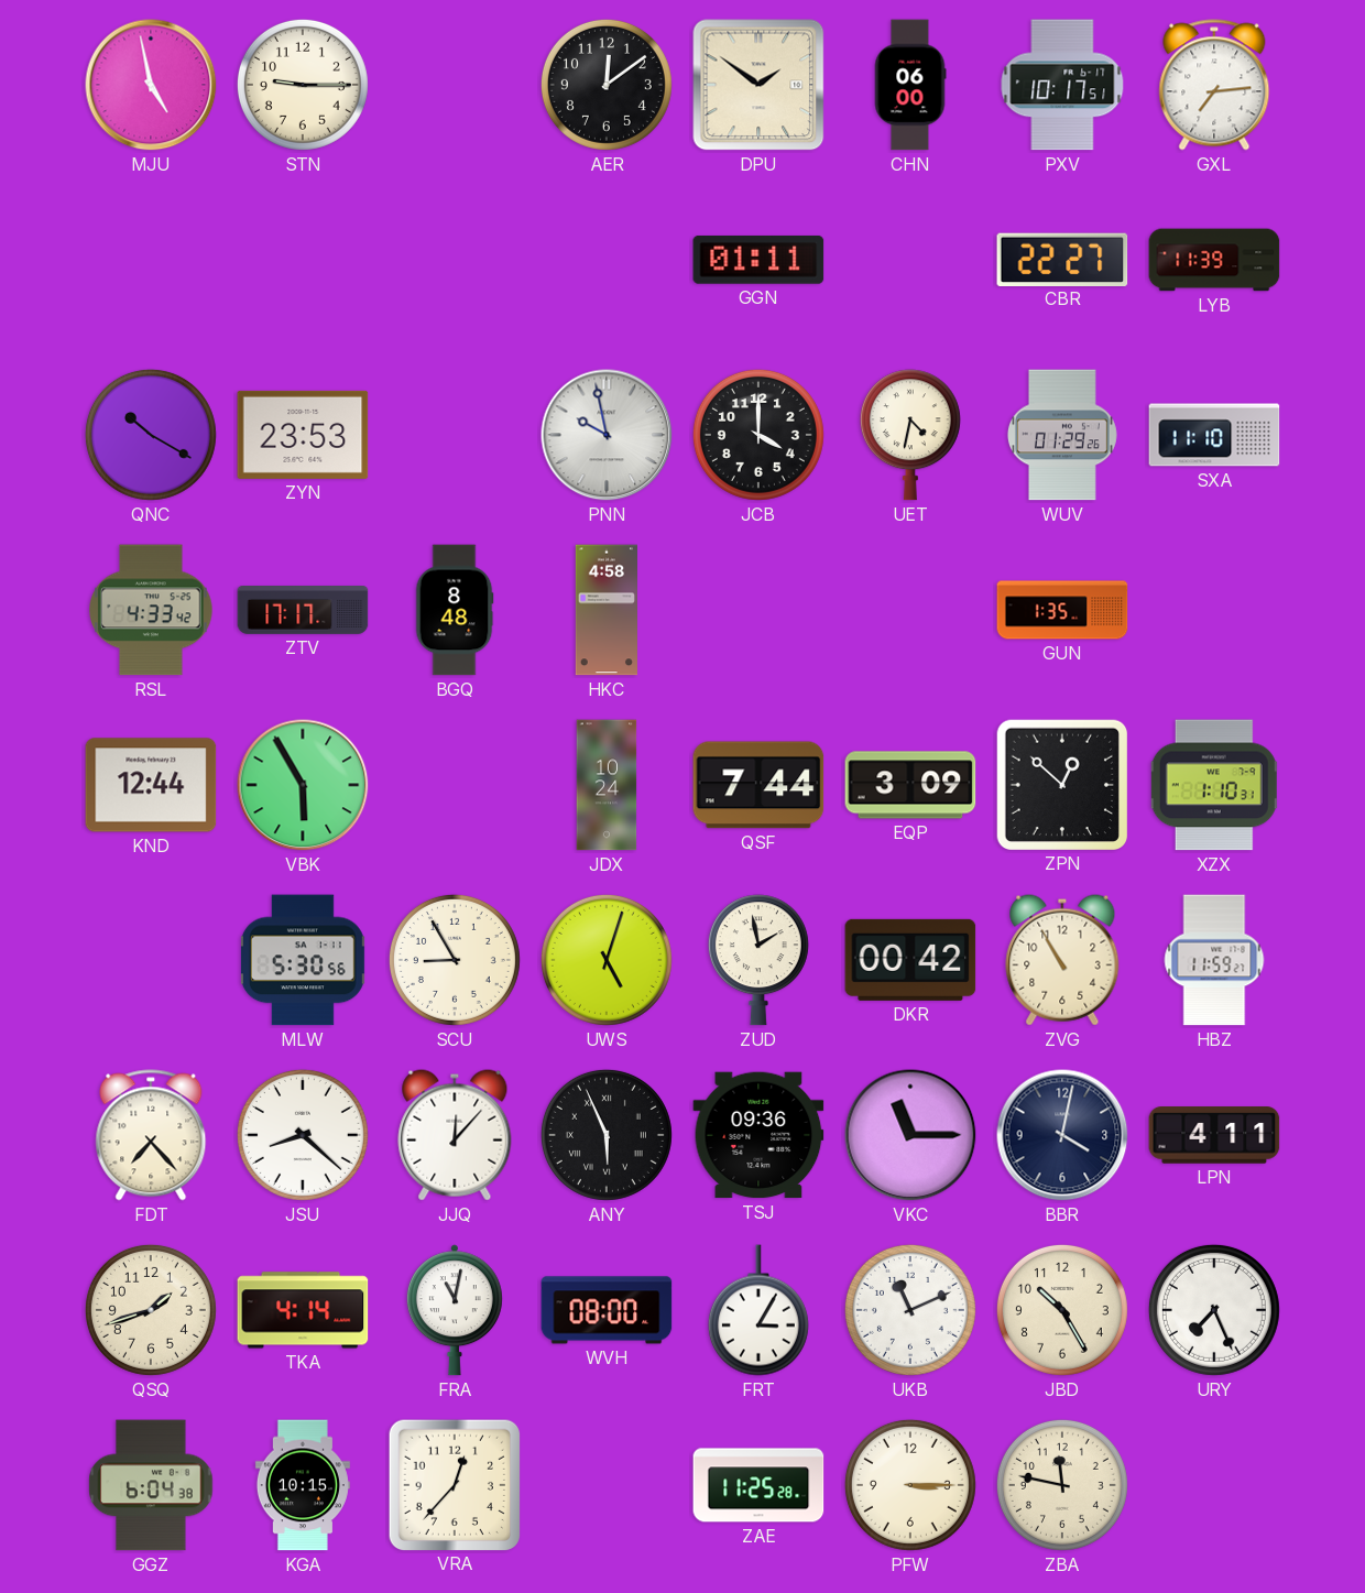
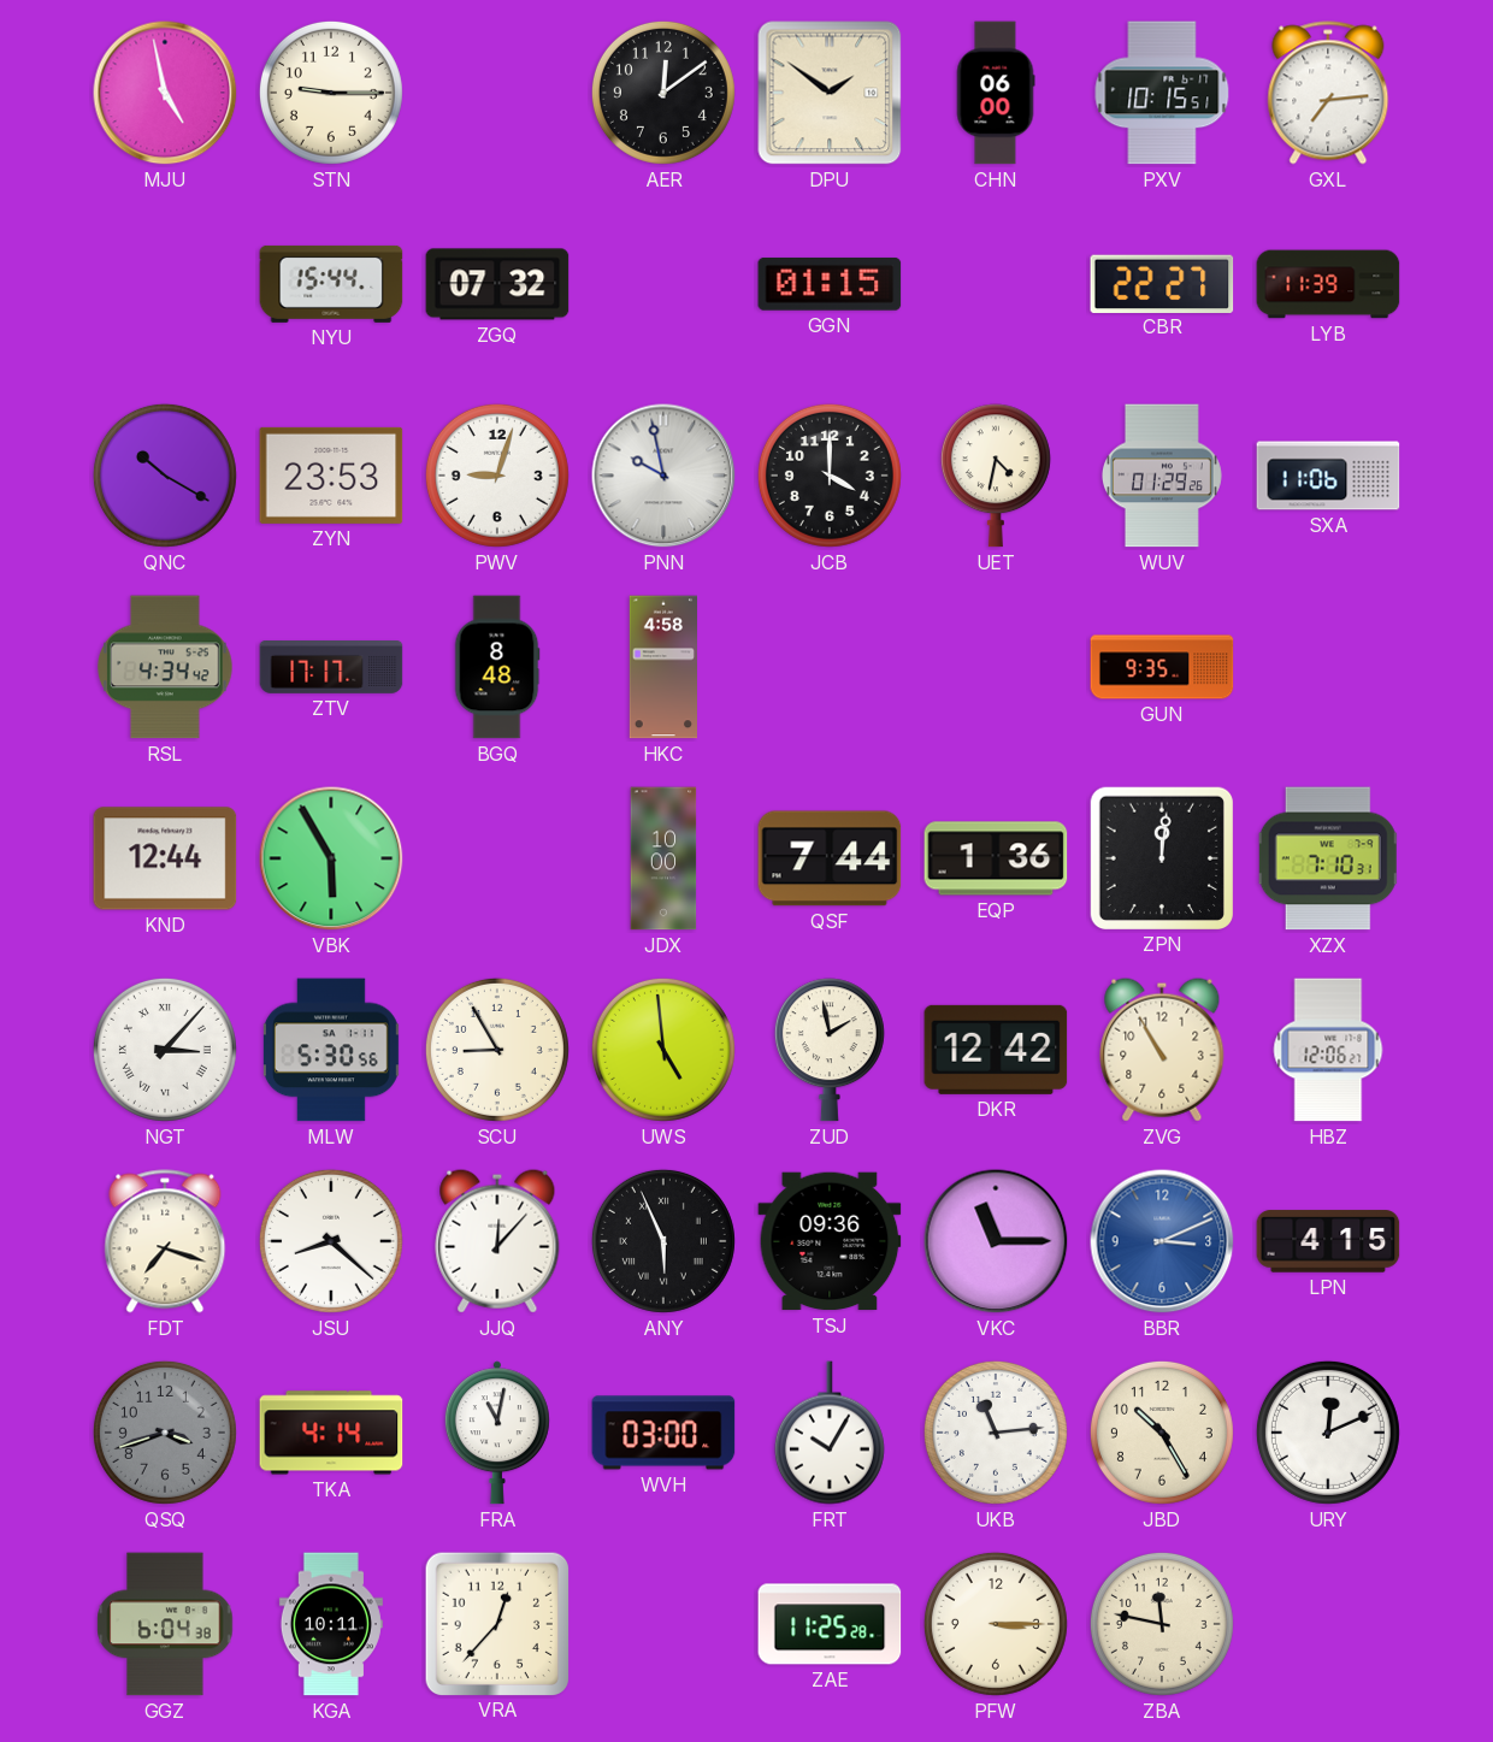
PXV: 10:17 -> 10:15 (1162, 93)
NYU: none -> 15:44 (331, 284)
ZGQ: none -> 07:32 (497, 284)
GGN: 01:11 -> 01:15 (830, 284)
PWV: none -> 9:03 (497, 476)
SXA: 11:10 -> 11:06 (1328, 476)
RSL: 4:33 -> 4:34 (166, 667)
GUN: 1:35 -> 9:35 (1162, 667)
JDX: 10:24 -> 10:00 (663, 858)
EQP: 3:09 -> 1:36 (996, 858)
ZPN: 12:52 -> 12:01 (1161, 857)
XZX: 1:10 -> 7:10 (1328, 858)
NGT: none -> 3:07 (165, 1050)
UWS: 5:03 -> 4:59 (663, 1050)
DKR: 00:42 -> 12:42 (996, 1050)
HBZ: 11:59 -> 12:06 (1328, 1050)
FDT: 7:23 -> 7:18 (165, 1241)
BBR: 4:02 -> 3:11 (1162, 1241)
BBR dial: navy -> blue (1162, 1241)
LPN: 4:11 -> 4:15 (1328, 1241)
QSQ: 1:42 -> 3:42 (165, 1433)
QSQ dial: cream -> grey (165, 1433)
WVH: 08:00 -> 03:00 (663, 1433)
FRT: 3:05 -> 10:05 (830, 1433)
UKB: 11:11 -> 11:14 (996, 1433)
URY: 7:26 -> 12:11 (1328, 1433)
KGA: 10:15 -> 10:11 (331, 1624)
